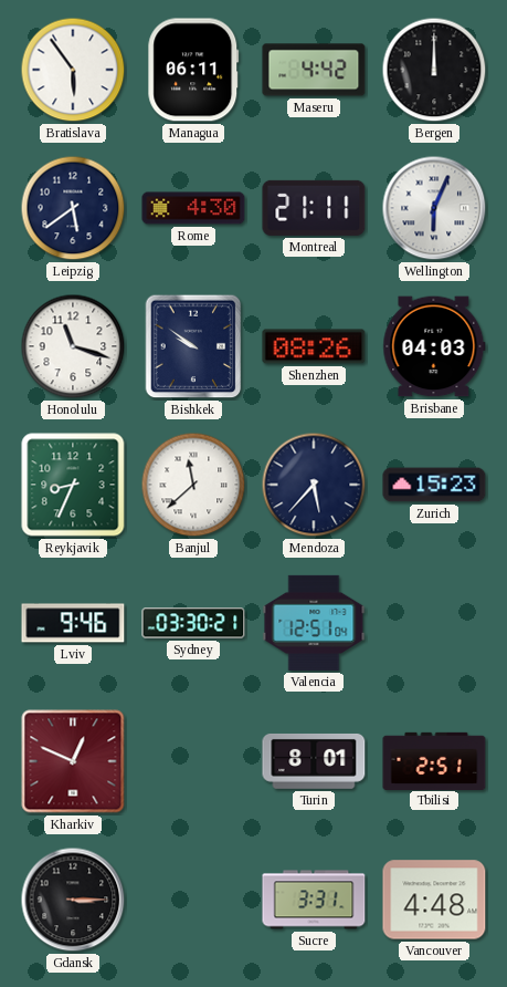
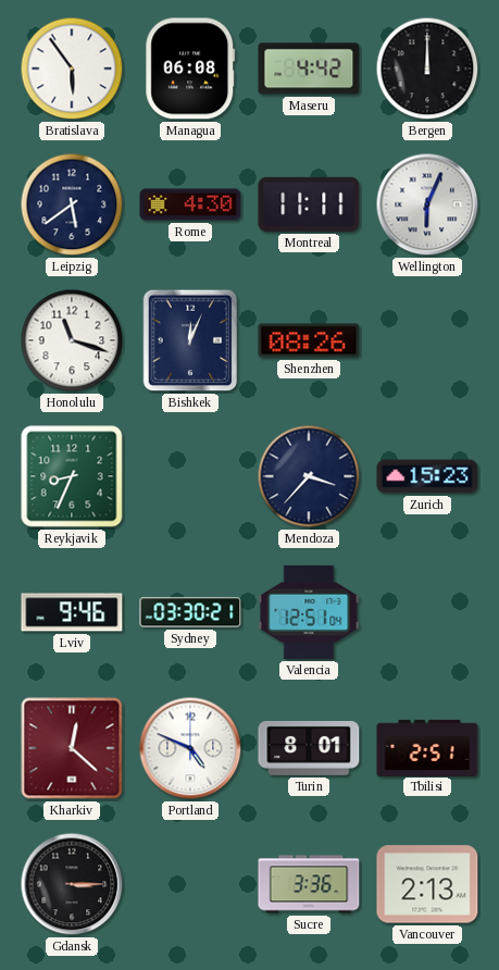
Managua: 06:11 -> 06:08 (190, 69)
Montreal: 21:11 -> 11:11 (309, 204)
Bishkek: 9:51 -> 12:04 (190, 340)
Brisbane: 04:03 -> none (434, 346)
Banjul: 11:38 -> none (193, 485)
Mendoza: 5:37 -> 3:37 (309, 476)
Kharkiv: 12:49 -> 12:22 (72, 748)
Portland: none -> 4:49 (190, 748)
Sucre: 3:31 -> 3:36 (309, 884)
Vancouver: 4:48 -> 2:13 (427, 884)
